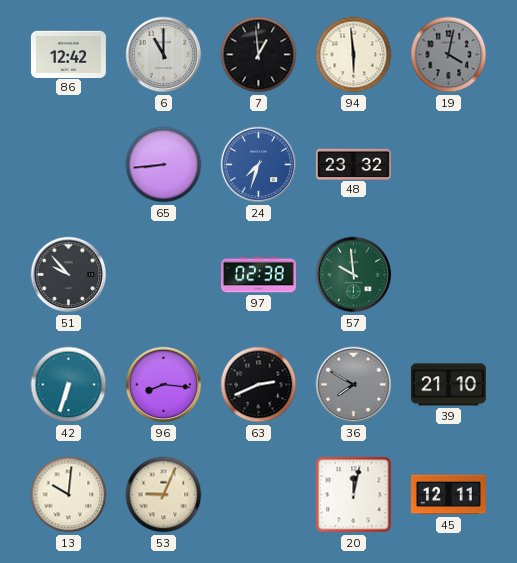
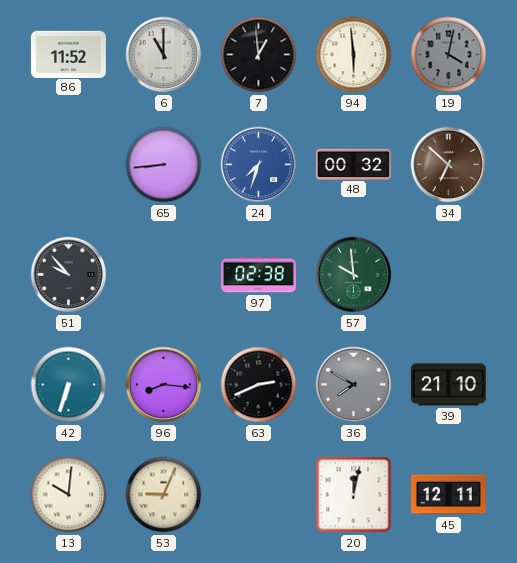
86: 12:42 -> 11:52 (68, 54)
48: 23:32 -> 00:32 (353, 164)
34: none -> 6:52 (449, 165)
